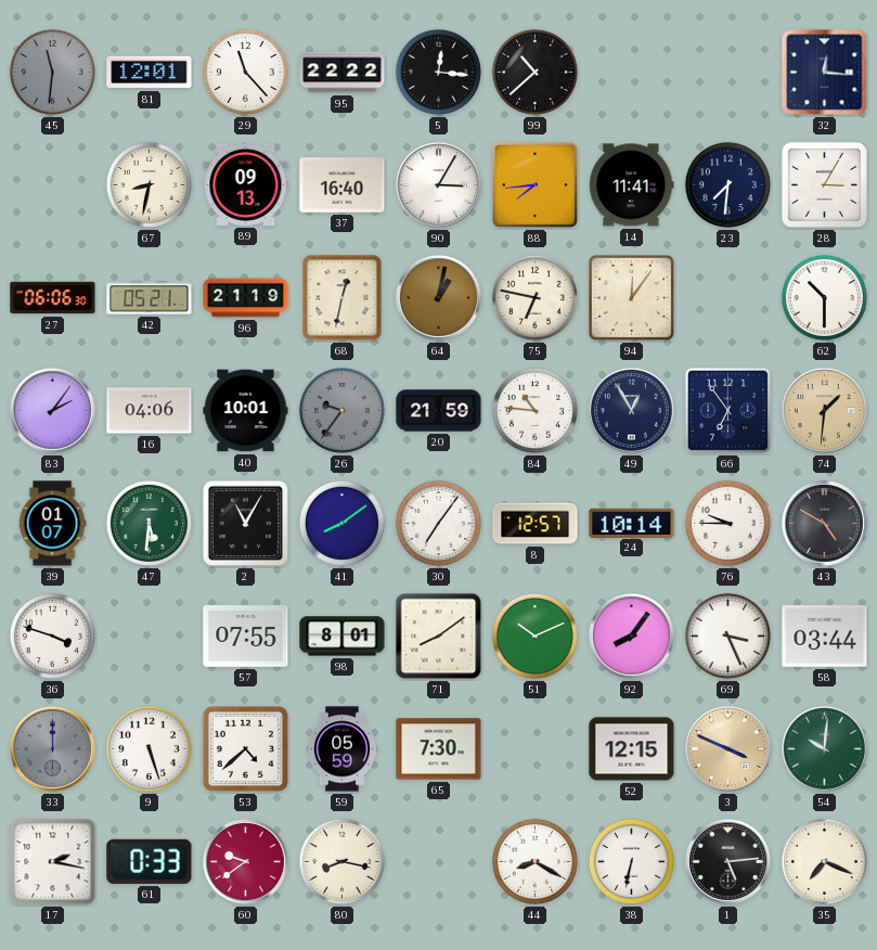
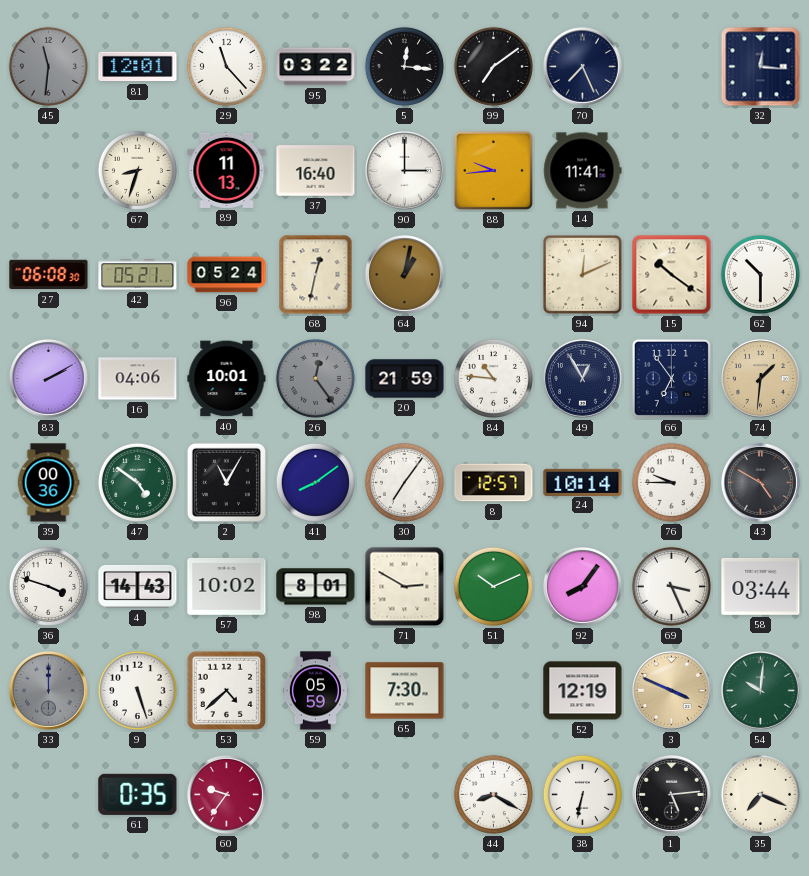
95: 22:22 -> 03:22 (316, 67)
99: 10:38 -> 7:09 (493, 66)
70: none -> 7:26 (583, 67)
67: 8:32 -> 8:33 (137, 170)
89: 09:13 -> 11:13 (227, 170)
90: 3:05 -> 3:00 (405, 171)
88: 7:44 -> 9:44 (493, 170)
23: 7:31 -> none (727, 184)
28: 3:05 -> none (824, 184)
27: 06:06 -> 06:08 (49, 275)
96: 21:19 -> 05:24 (227, 275)
75: 6:47 -> none (534, 297)
94: 12:06 -> 12:11 (582, 274)
15: none -> 10:21 (672, 275)
83: 2:06 -> 2:10 (49, 379)
26: 9:36 -> 12:24 (315, 378)
39: 01:07 -> 00:36 (48, 483)
47: 5:31 -> 4:51 (137, 482)
4: none -> 14:43 (138, 586)
57: 07:55 -> 10:02 (227, 587)
71: 8:09 -> 2:50 (405, 587)
52: 12:15 -> 12:19 (583, 691)
17: 2:17 -> none (53, 862)
61: 0:33 -> 0:35 (138, 794)
60: 9:39 -> 9:36 (227, 795)
80: 8:17 -> none (341, 861)
